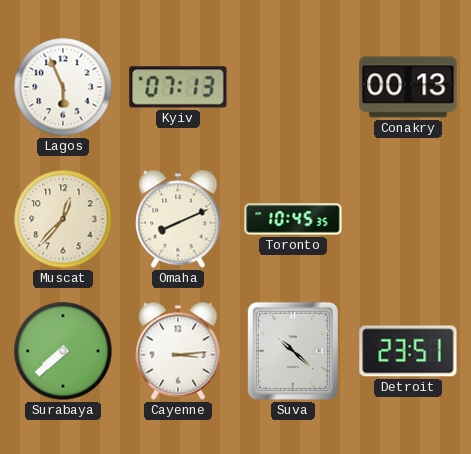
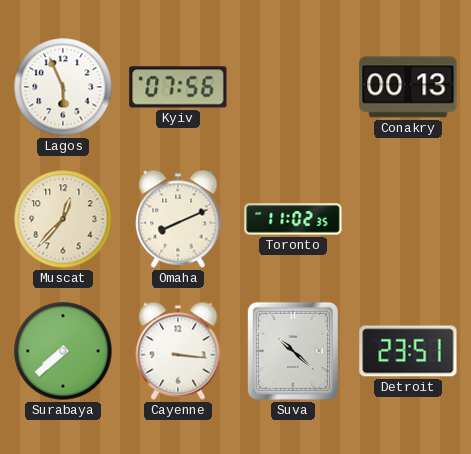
Kyiv: 07:13 -> 07:56 (178, 87)
Toronto: 10:45 -> 11:02 (293, 219)
Cayenne: 3:14 -> 3:16 (178, 351)
